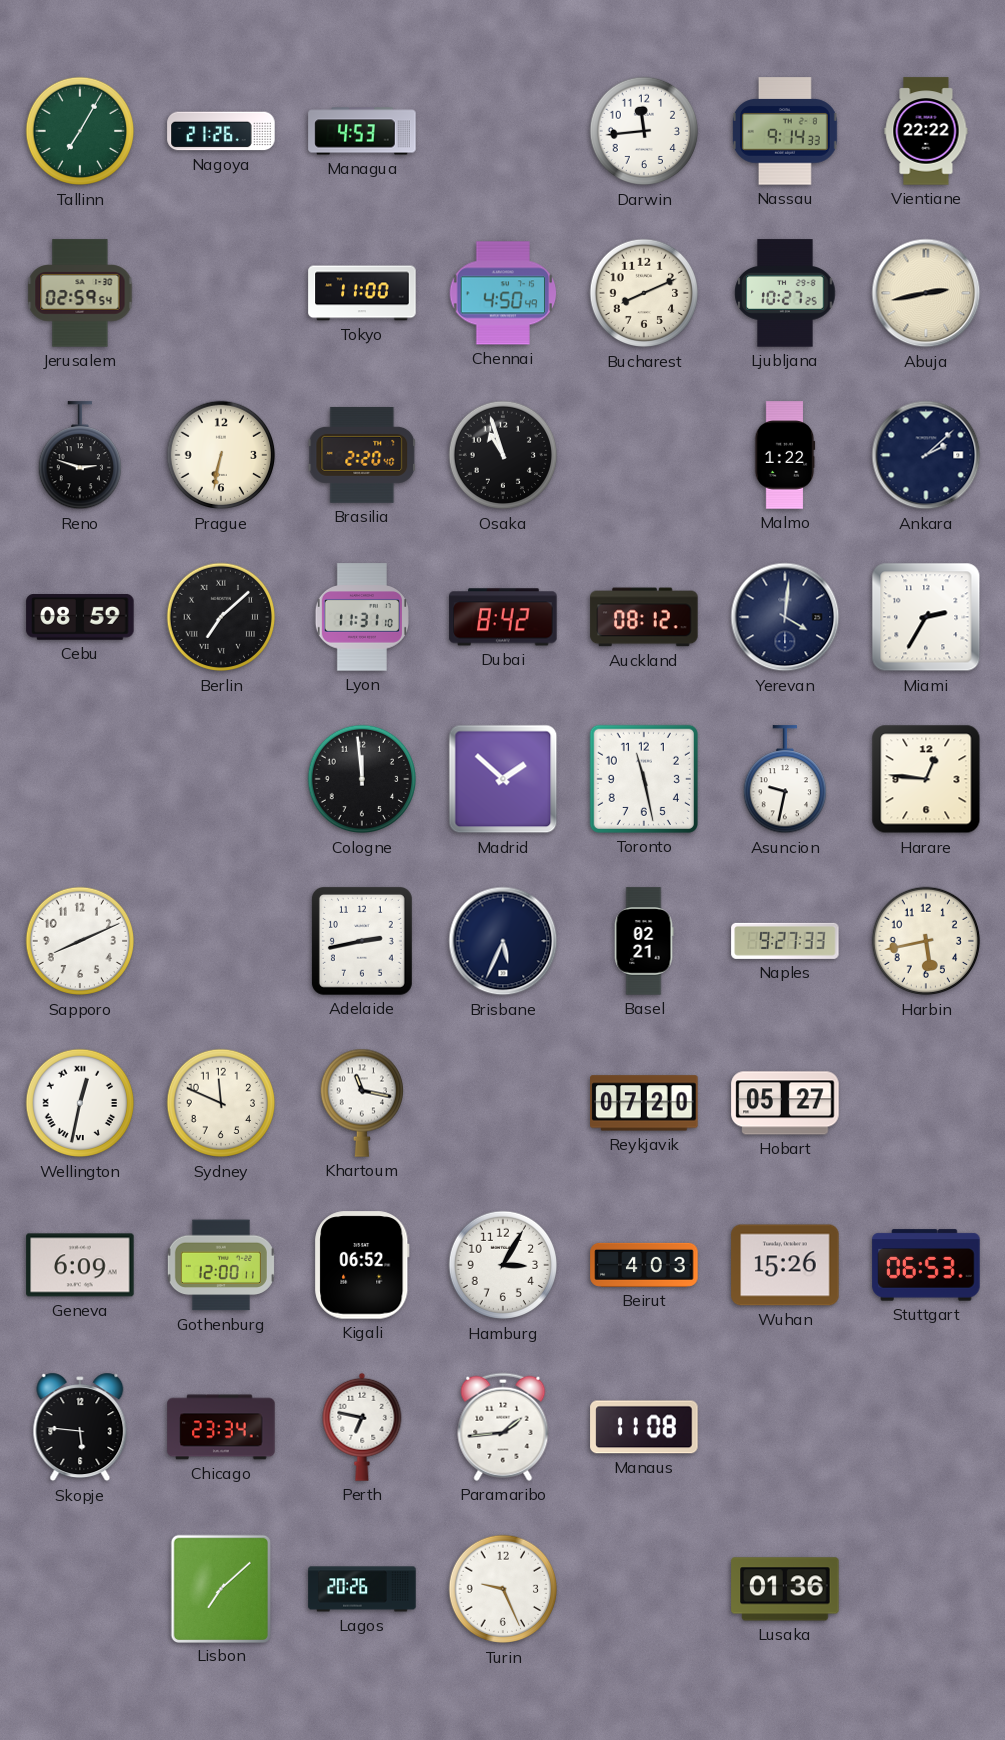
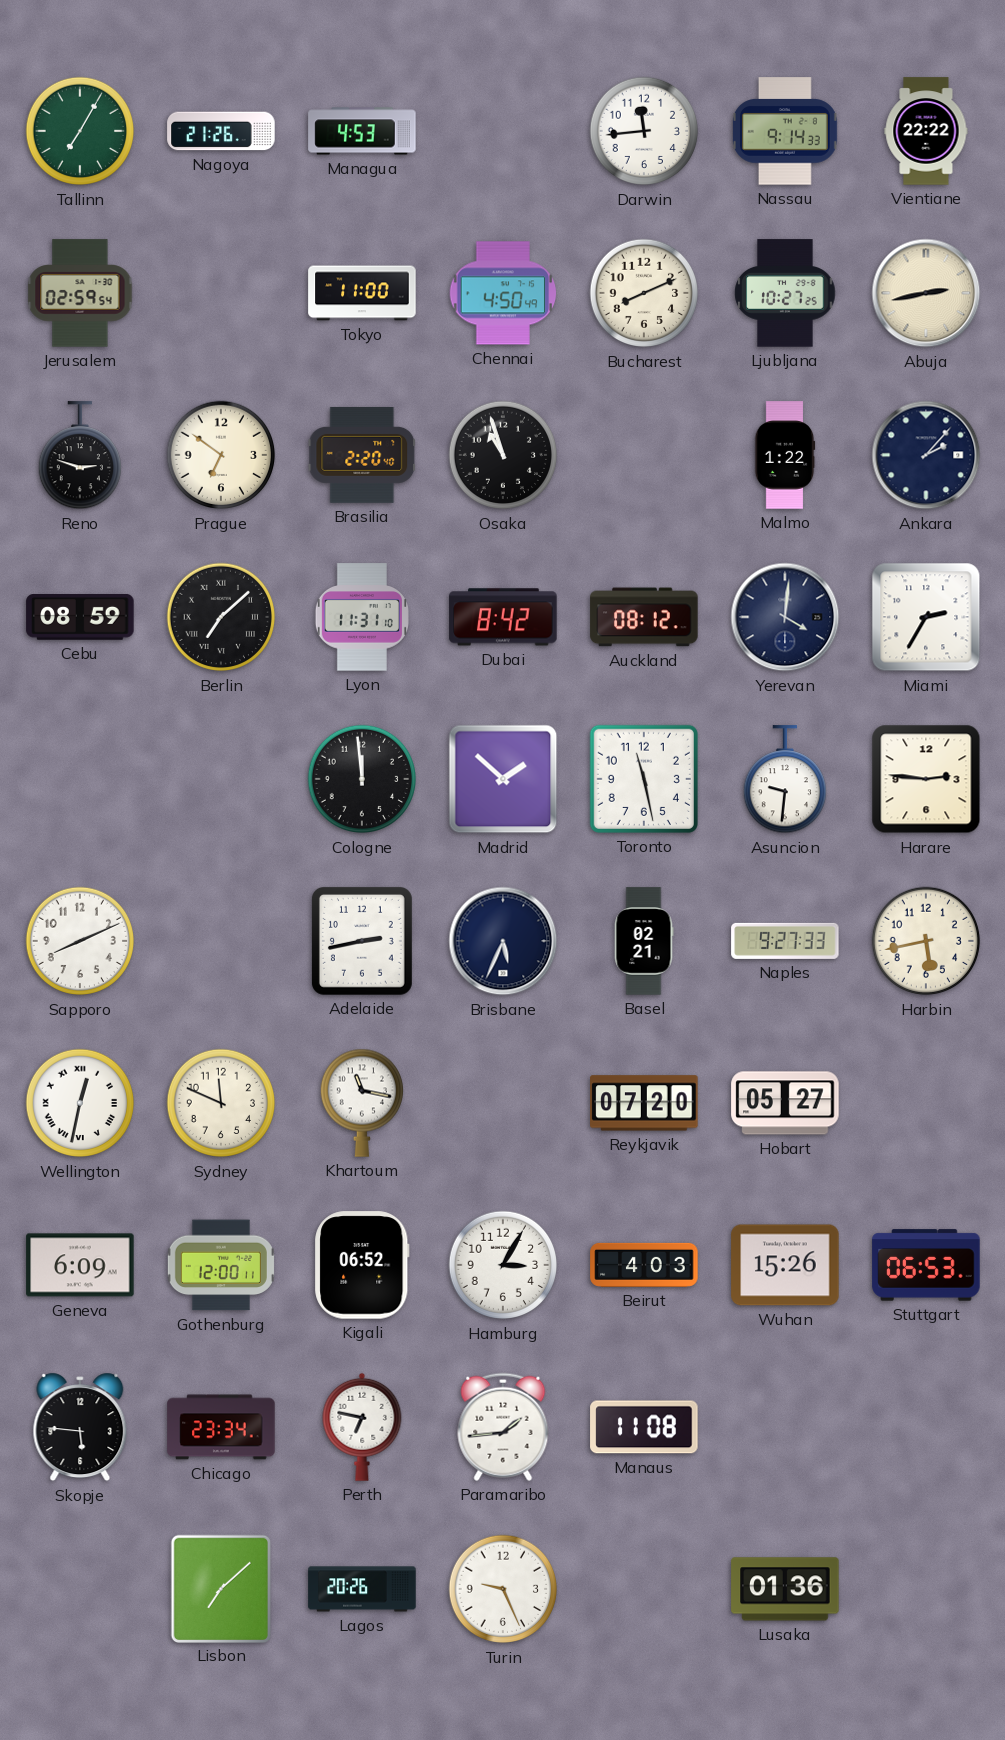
Prague: 6:32 -> 6:51 (221, 455)
Ankara: 2:08 -> 2:07 (926, 455)
Asuncion: 9:32 -> 9:31 (784, 780)
Harare: 12:46 -> 2:46 (926, 779)
